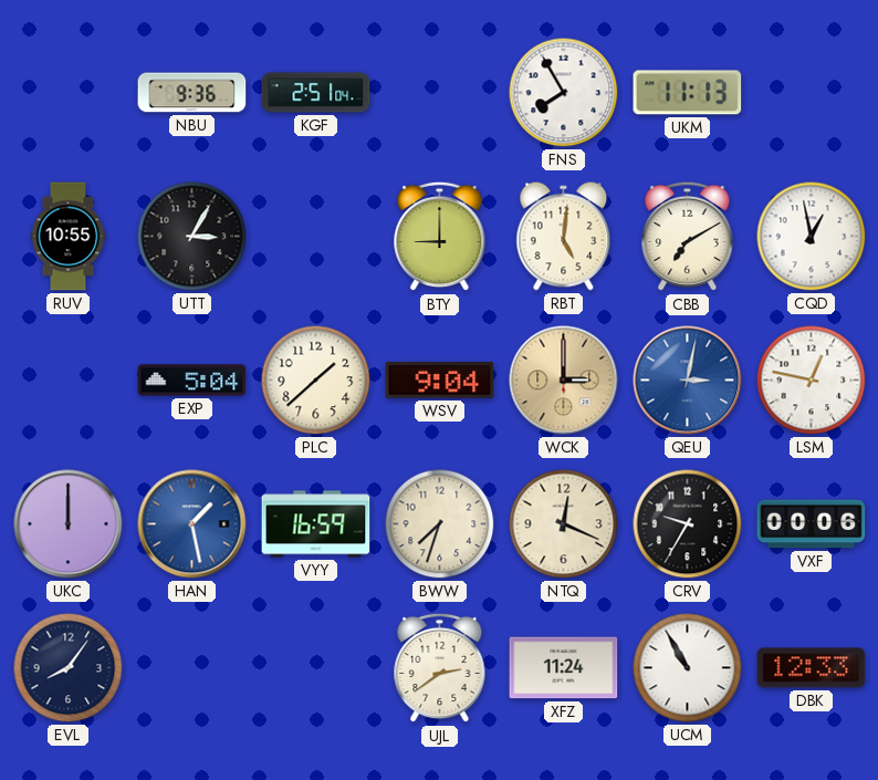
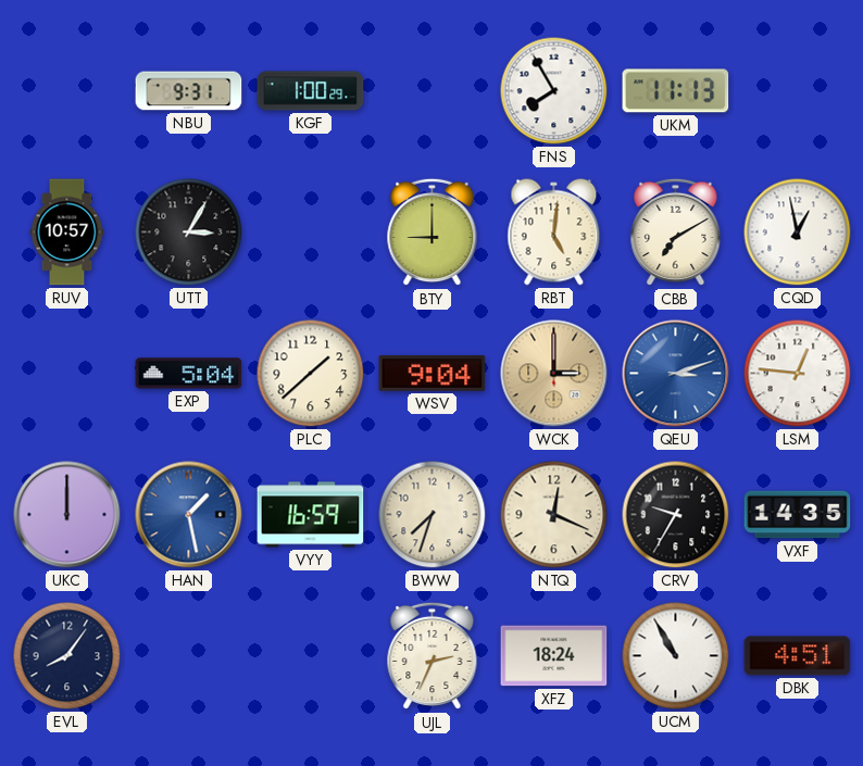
NBU: 9:36 -> 9:31 (189, 91)
KGF: 2:51 -> 1:00 (311, 91)
RUV: 10:55 -> 10:57 (67, 233)
QEU: 3:02 -> 3:12 (676, 374)
LSM: 12:47 -> 12:46 (798, 374)
VXF: 00:06 -> 14:35 (798, 515)
UJL: 2:39 -> 2:34 (433, 656)
XFZ: 11:24 -> 18:24 (554, 656)
DBK: 12:33 -> 4:51 (798, 656)
